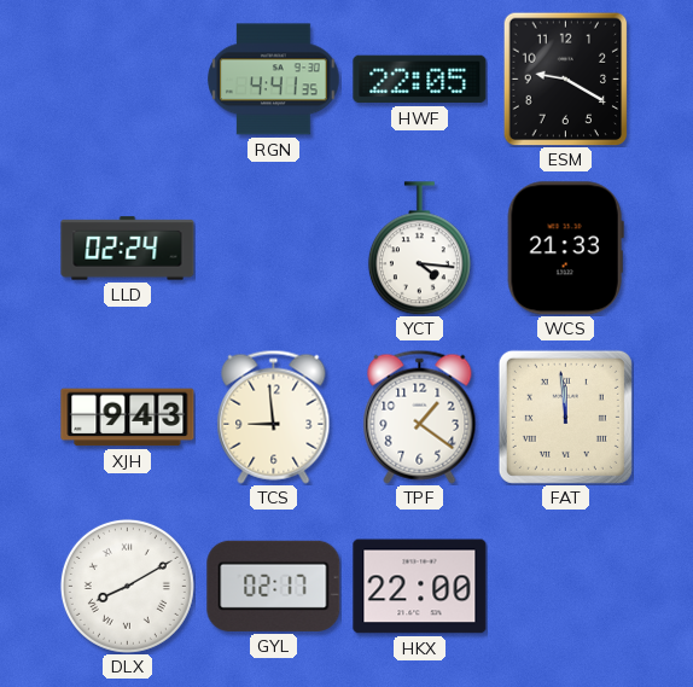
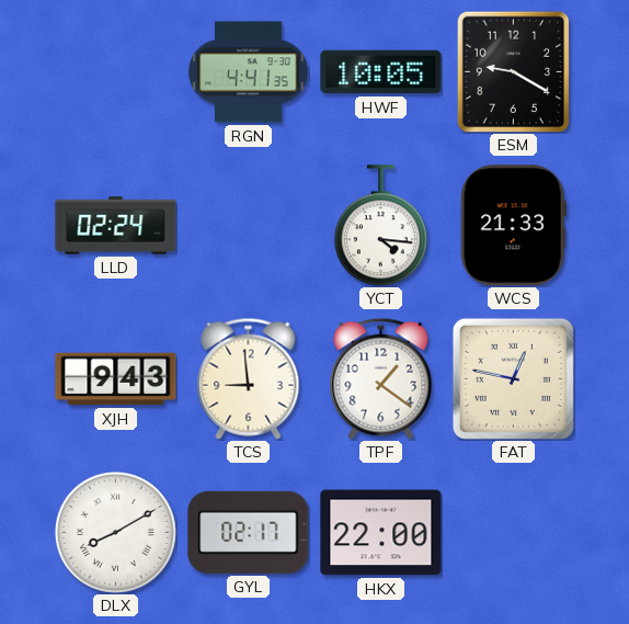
HWF: 22:05 -> 10:05 (381, 72)
FAT: 11:59 -> 12:47 (513, 378)
